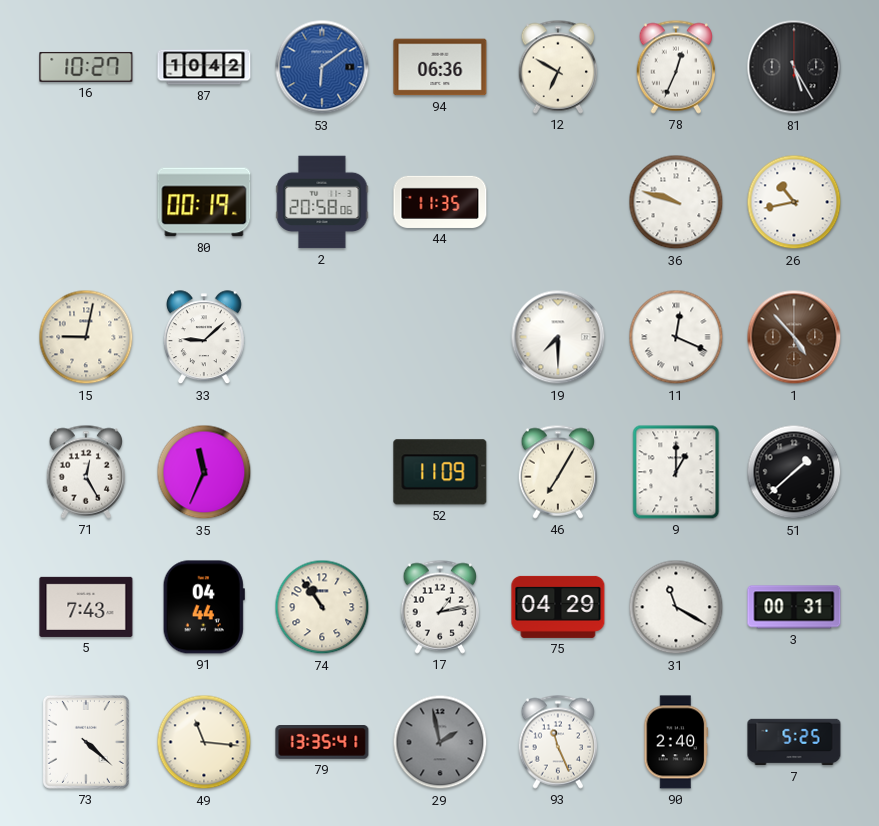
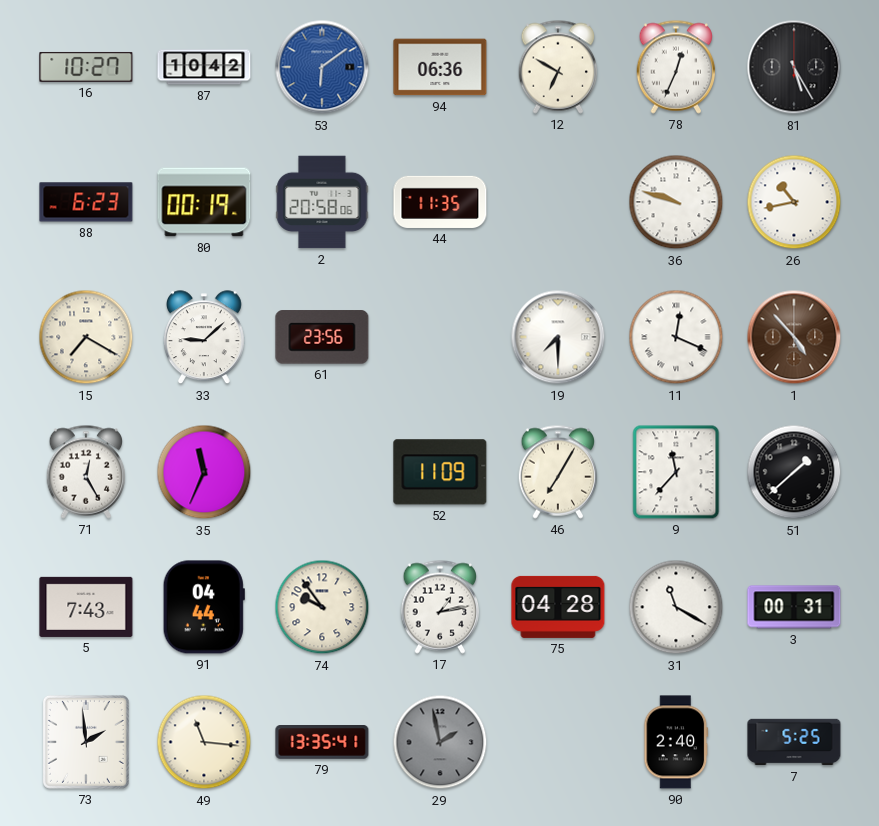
88: none -> 6:23 (86, 202)
15: 9:02 -> 7:20 (86, 337)
61: none -> 23:56 (322, 337)
9: 1:00 -> 11:37 (676, 472)
74: 10:54 -> 9:54 (322, 607)
75: 04:29 -> 04:28 (558, 607)
73: 4:22 -> 1:59 (86, 742)
93: 11:26 -> none (558, 742)
